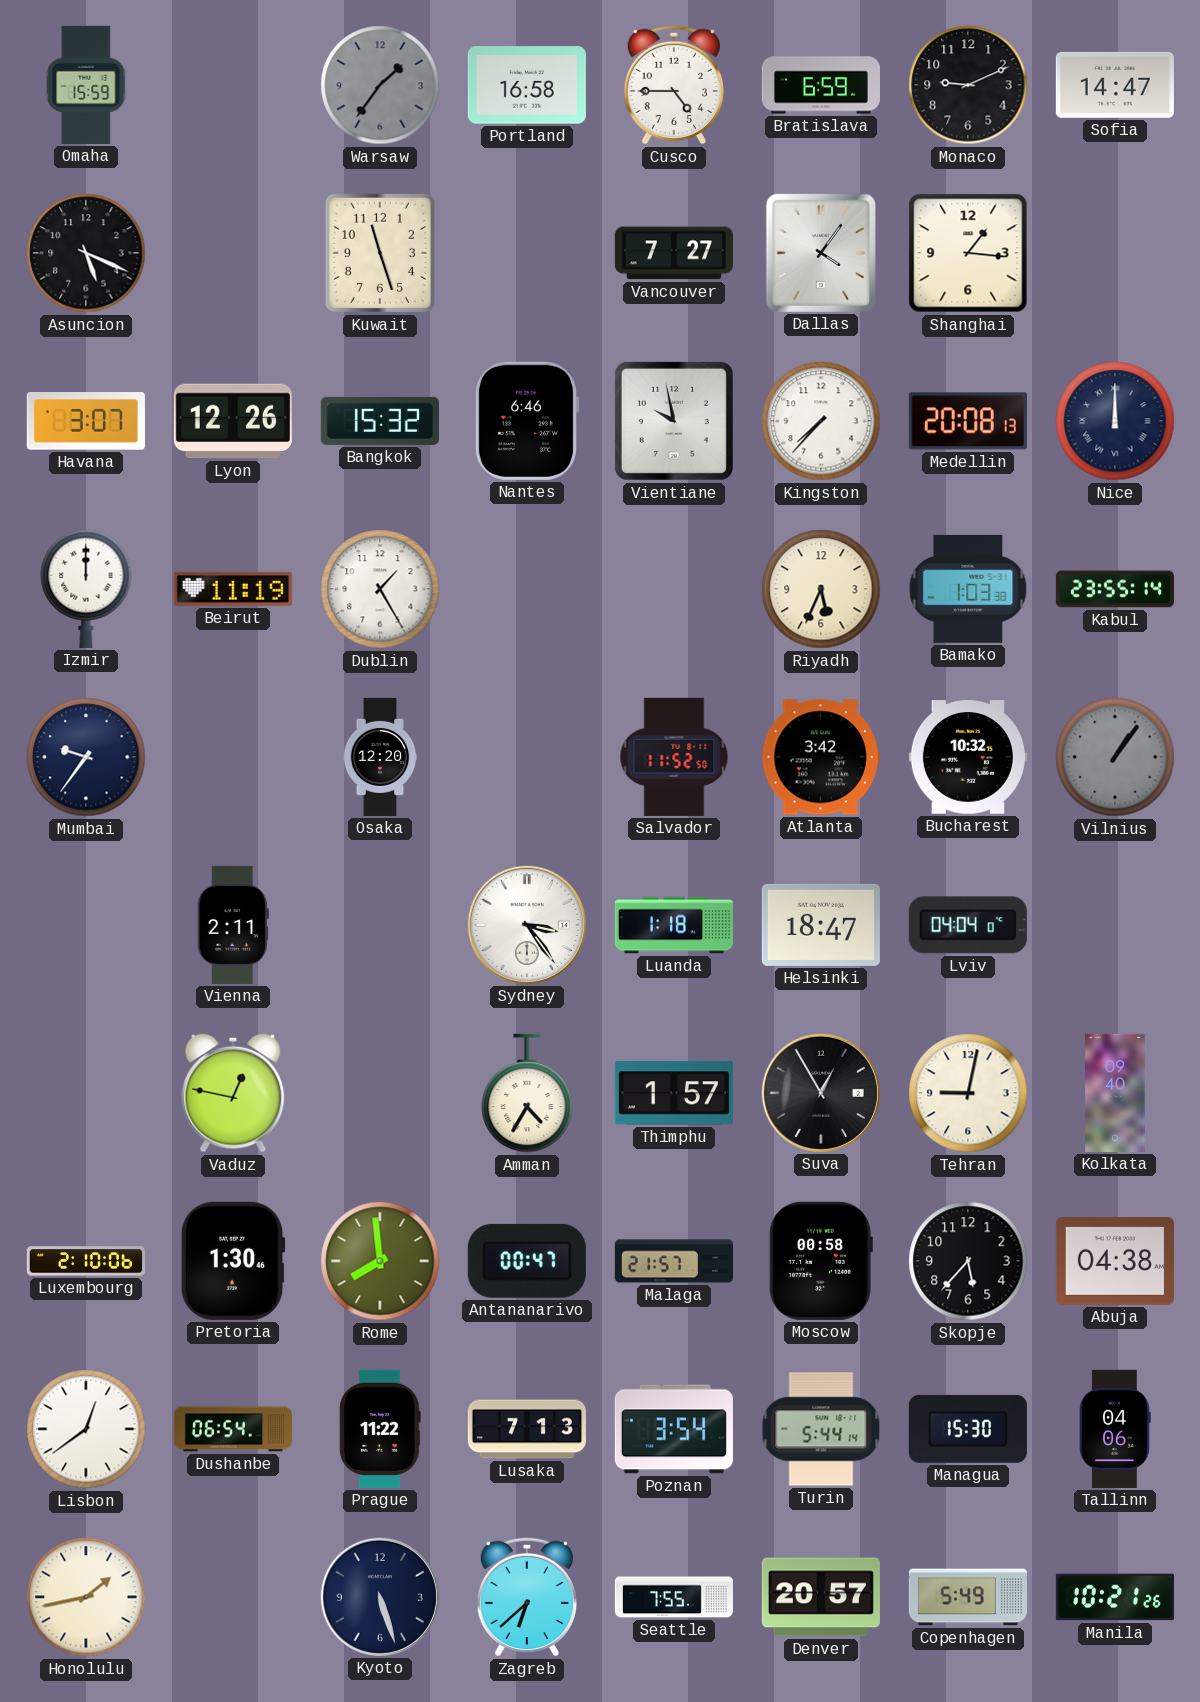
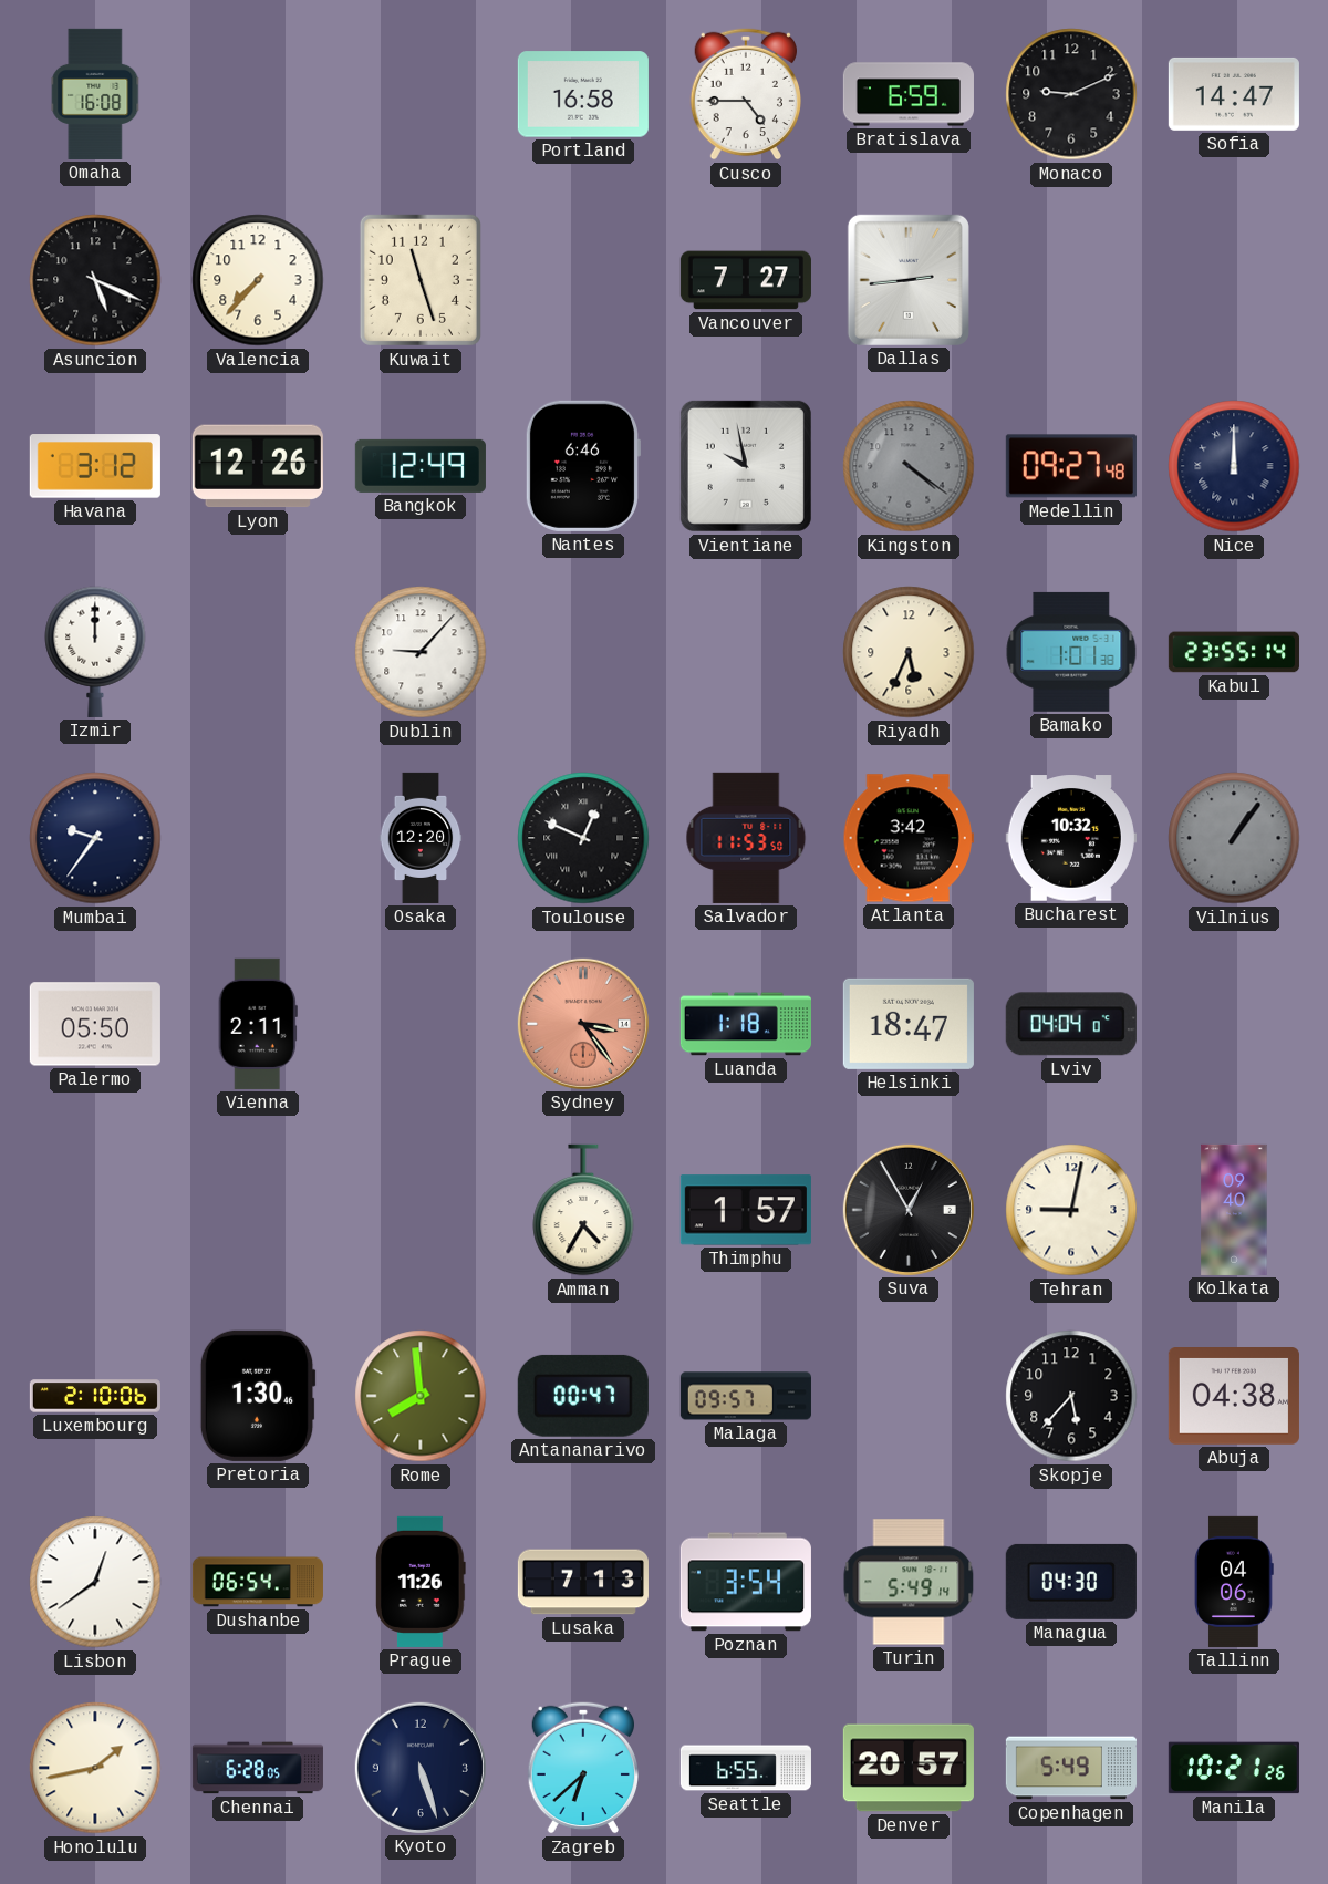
Omaha: 15:59 -> 16:08 (95, 94)
Warsaw: 1:36 -> none (380, 85)
Valencia: none -> 7:37 (258, 280)
Dallas: 4:06 -> 2:44 (909, 280)
Shanghai: 1:16 -> none (968, 253)
Havana: 3:07 -> 3:12 (95, 466)
Bangkok: 15:32 -> 12:49 (421, 466)
Kingston: 7:37 -> 4:21 (909, 466)
Kingston dial: white -> grey (909, 466)
Medellin: 20:08 -> 09:27 (1071, 466)
Beirut: 11:19 -> none (233, 589)
Dublin: 1:25 -> 9:07 (421, 652)
Bamako: 1:03 -> 1:01 (1071, 652)
Toulouse: none -> 12:49 (583, 838)
Salvador: 11:52 -> 11:53 (746, 838)
Palermo: none -> 05:50 (95, 1024)
Sydney dial: white -> salmon (583, 1024)
Vaduz: 12:47 -> none (233, 1093)
Malaga: 21:57 -> 09:57 (746, 1396)
Moscow: 00:58 -> none (821, 1261)
Prague: 11:22 -> 11:26 (422, 1582)
Turin: 5:44 -> 5:49 (909, 1582)
Managua: 15:30 -> 04:30 (1071, 1582)
Chennai: none -> 6:28 (258, 1768)
Seattle: 7:55 -> 6:55 (746, 1768)
